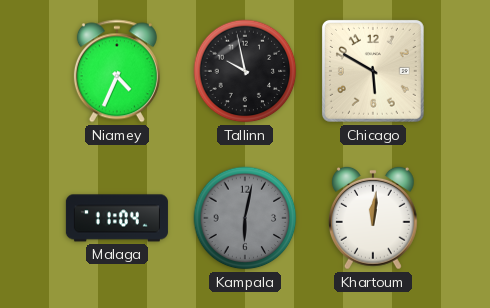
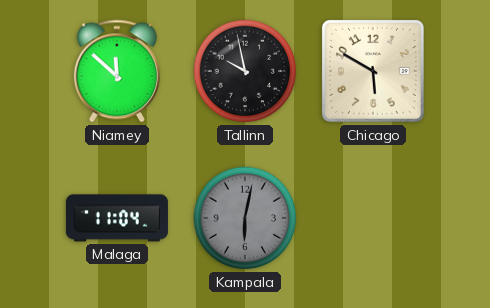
Niamey: 4:34 -> 11:52 (117, 71)
Khartoum: 12:01 -> none (374, 218)
